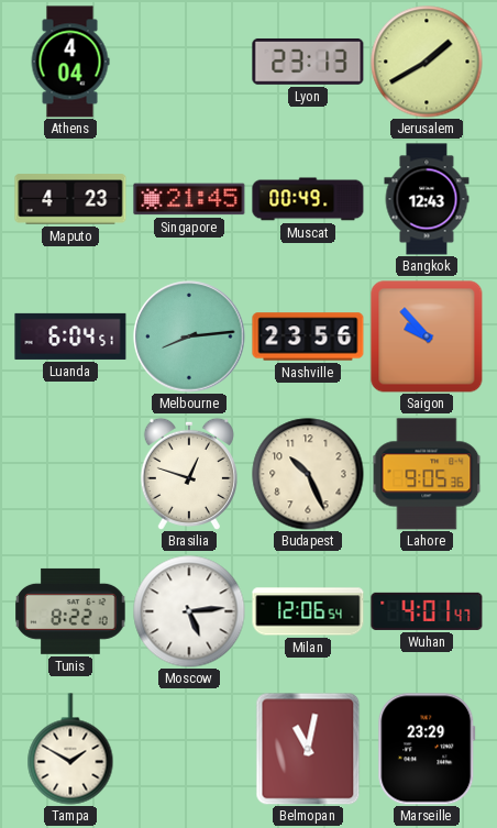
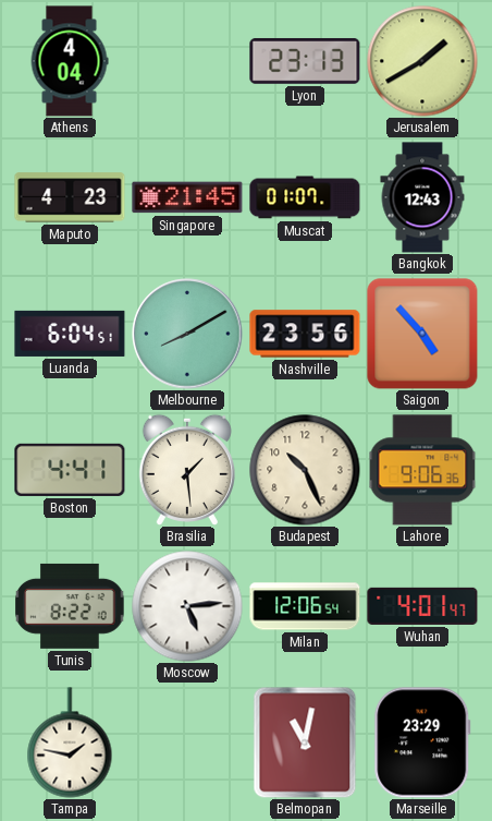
Muscat: 00:49 -> 01:07 (305, 197)
Melbourne: 8:14 -> 8:10 (187, 334)
Saigon: 9:53 -> 4:53 (422, 334)
Boston: none -> 4:41 (70, 470)
Brasilia: 12:48 -> 1:29 (187, 470)
Lahore: 9:05 -> 9:06 (422, 470)
Tampa: 1:50 -> 1:47 (70, 742)
